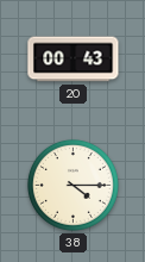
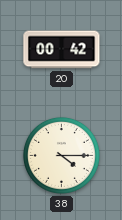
20: 00:43 -> 00:42 (62, 50)
